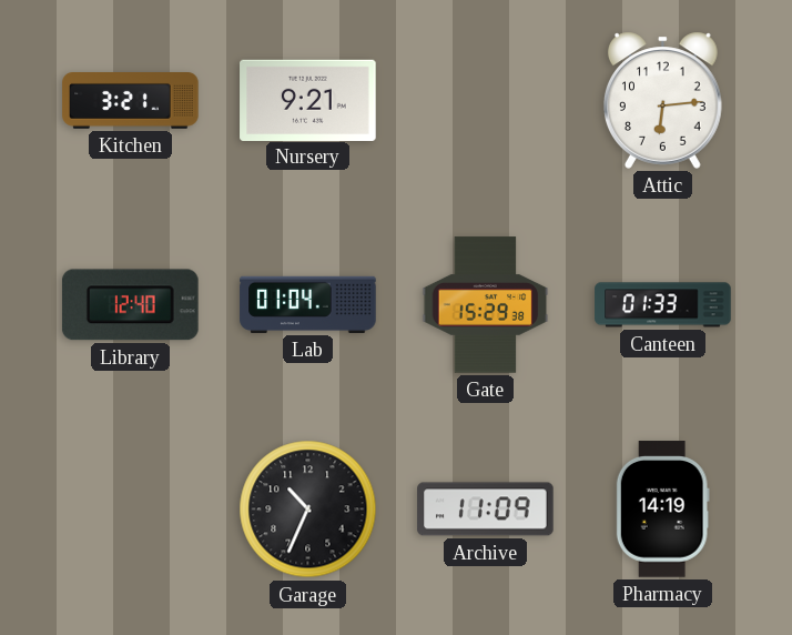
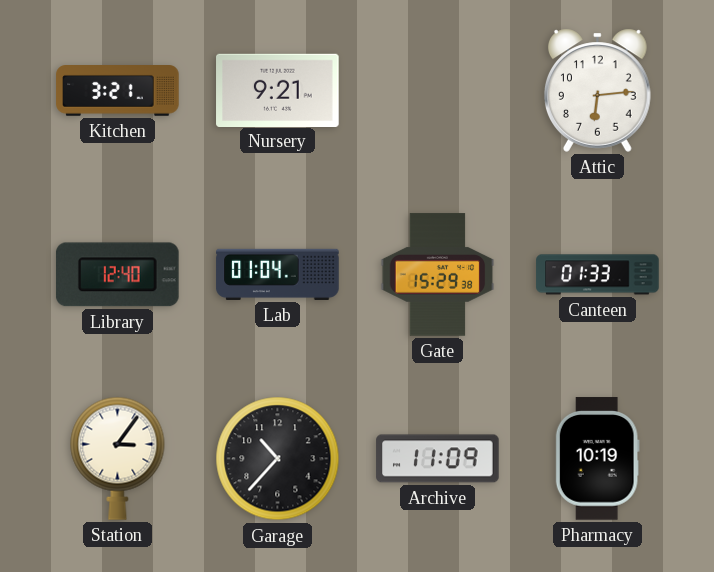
Station: none -> 3:06 (118, 458)
Garage: 10:34 -> 10:37 (278, 459)
Pharmacy: 14:19 -> 10:19 (597, 459)
